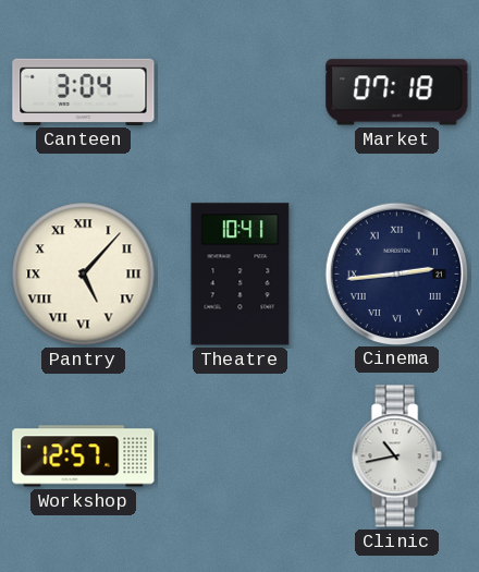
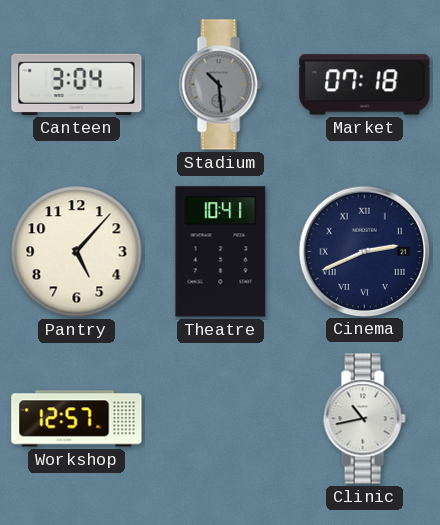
Stadium: none -> 10:29 (220, 85)
Pantry numerals: Roman -> Arabic (77, 252)
Cinema: 2:44 -> 2:41 (364, 251)
